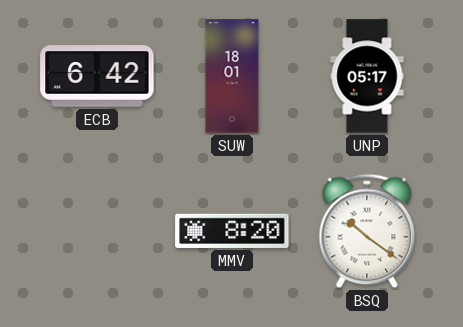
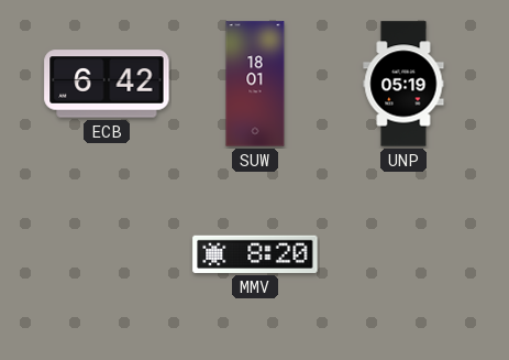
UNP: 05:17 -> 05:19 (403, 84)
BSQ: 10:21 -> none (367, 231)
